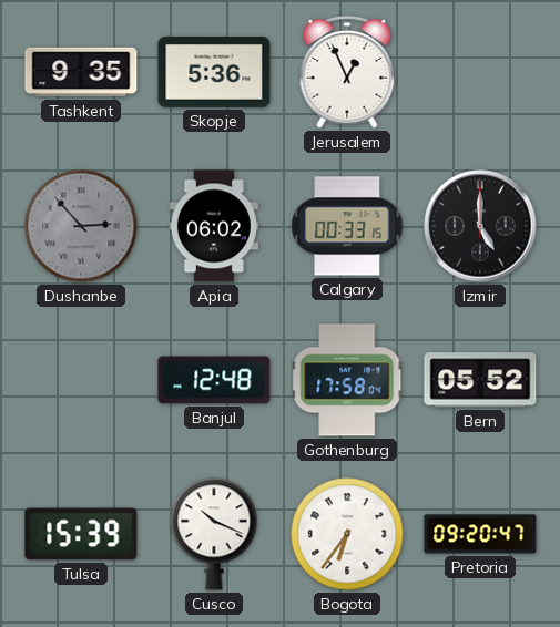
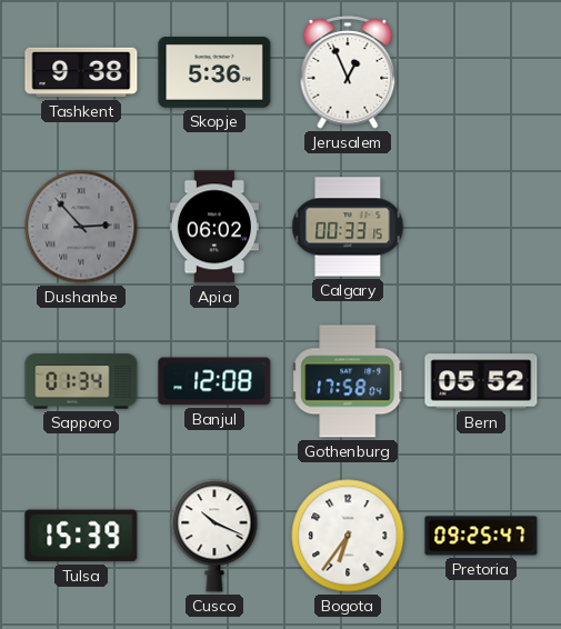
Tashkent: 9:35 -> 9:38 (81, 72)
Izmir: 5:00 -> none (480, 226)
Sapporo: none -> 01:34 (81, 381)
Banjul: 12:48 -> 12:08 (214, 381)
Pretoria: 09:20 -> 09:25 (481, 536)
